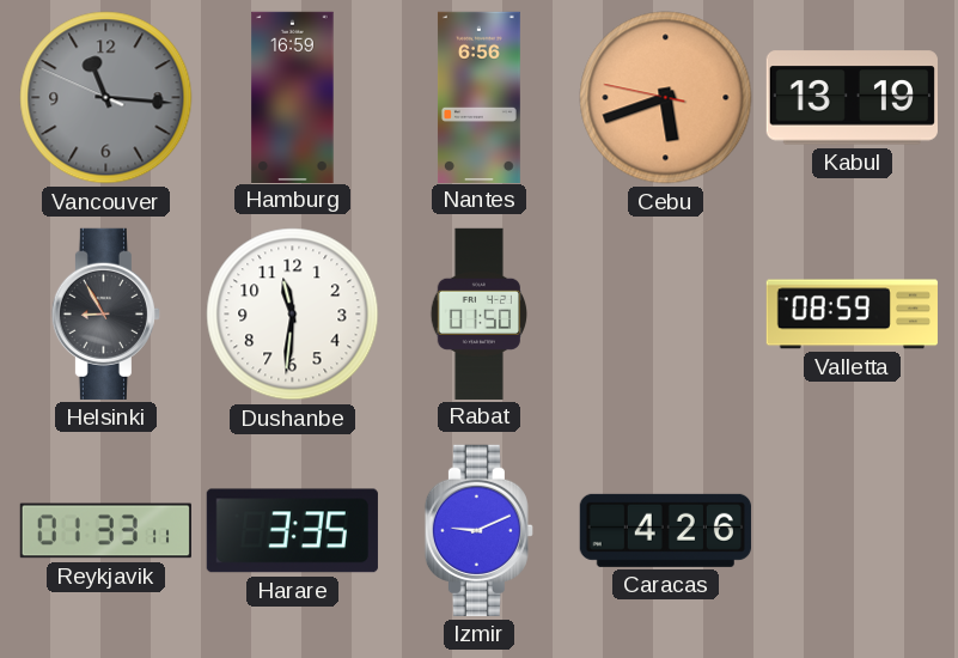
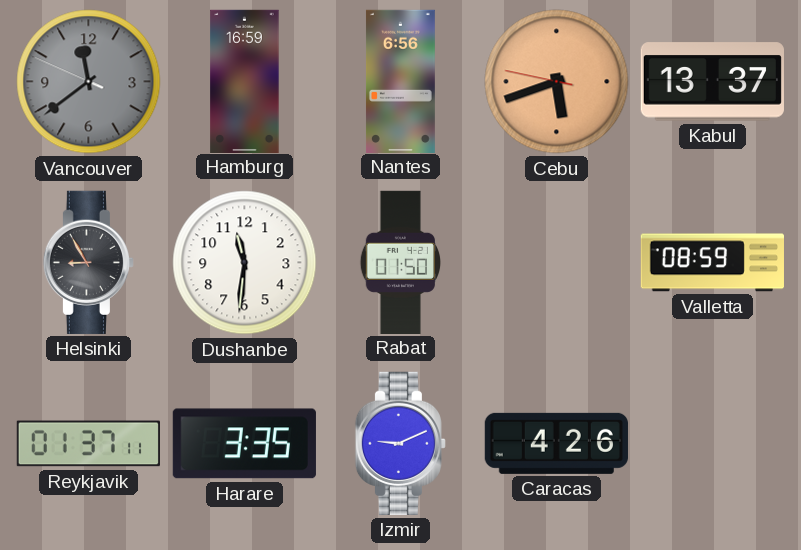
Vancouver: 11:15 -> 11:38 (89, 82)
Kabul: 13:19 -> 13:37 (712, 82)
Reykjavik: 01:33 -> 01:37 (88, 444)
